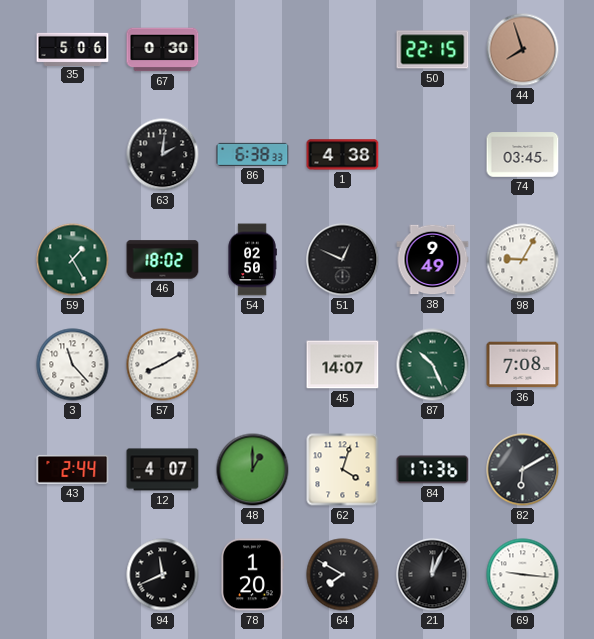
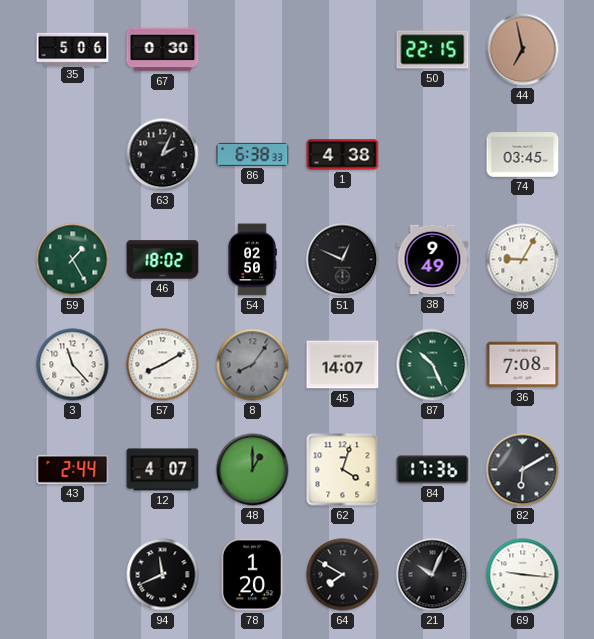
44: 7:57 -> 6:58 (523, 50)
63: 2:01 -> 2:04 (163, 155)
8: none -> 8:06 (253, 365)
21: 12:04 -> 10:04 (433, 575)
